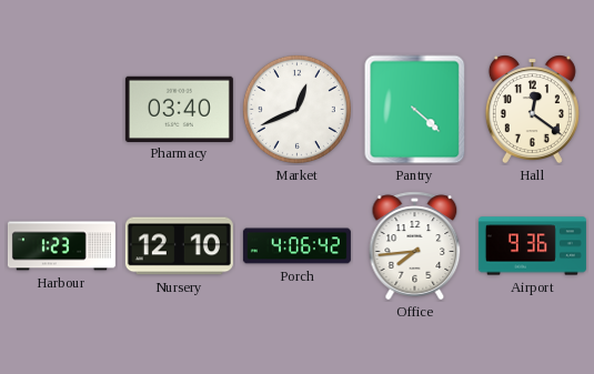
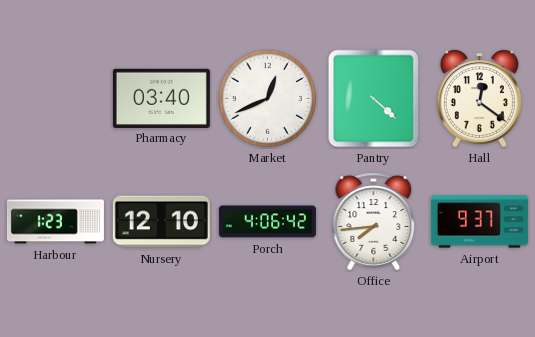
Airport: 9:36 -> 9:37 (479, 222)
